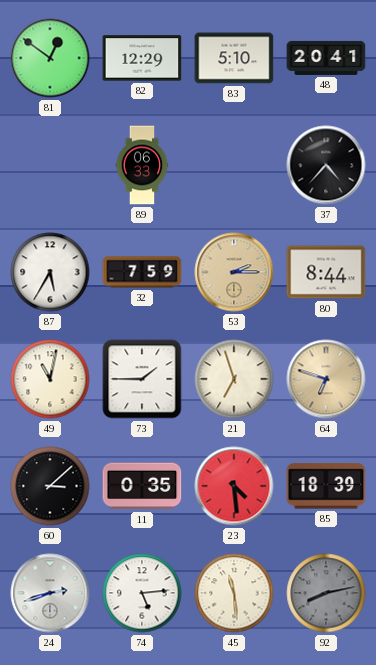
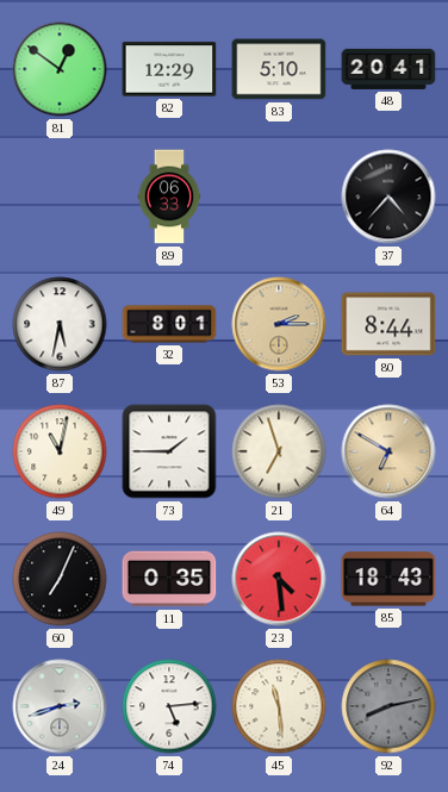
87: 5:35 -> 5:32 (60, 324)
32: 7:59 -> 8:01 (169, 324)
64: 6:48 -> 6:50 (388, 451)
60: 3:08 -> 7:04 (60, 579)
85: 18:39 -> 18:43 (388, 579)
